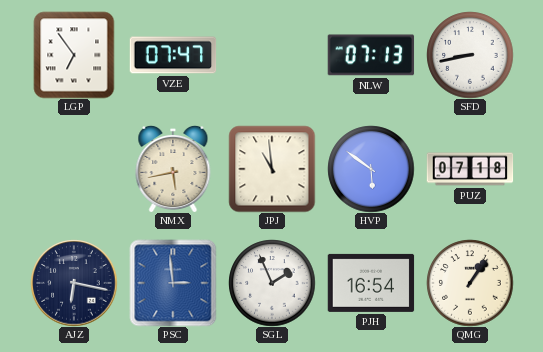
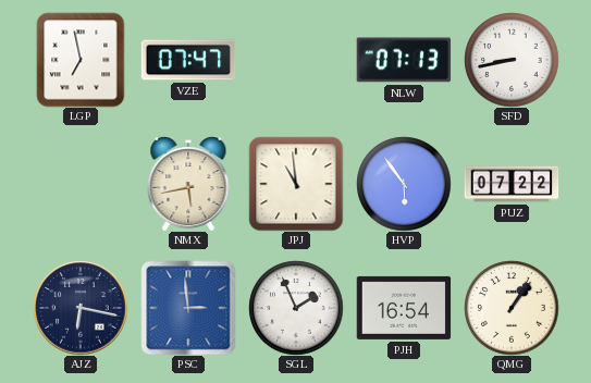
LGP: 6:54 -> 6:58 (81, 60)
HVP: 5:51 -> 5:54 (404, 184)
PUZ: 07:18 -> 07:22 (512, 184)
